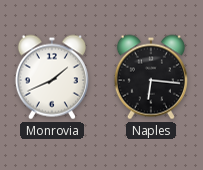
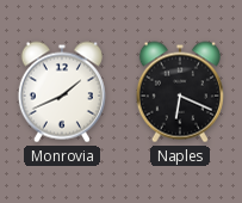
Naples: 6:16 -> 6:19 (180, 92)
